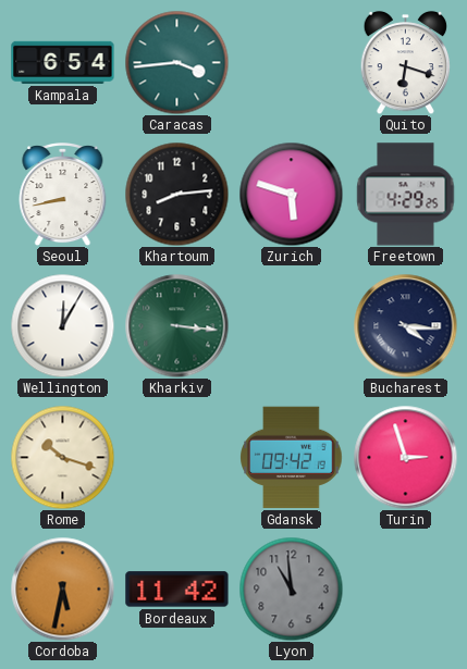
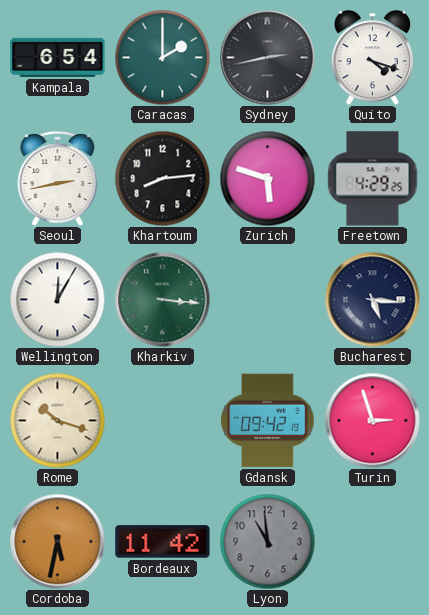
Caracas: 3:44 -> 2:00 (162, 57)
Sydney: none -> 2:43 (267, 57)
Quito: 6:18 -> 4:18 (373, 57)
Seoul: 8:43 -> 2:43 (58, 179)
Bucharest: 4:16 -> 5:16 (372, 299)
